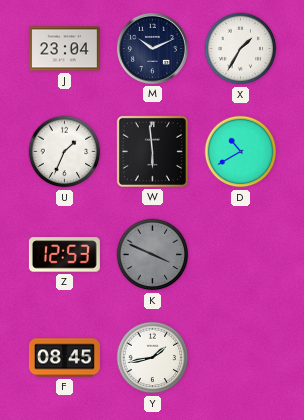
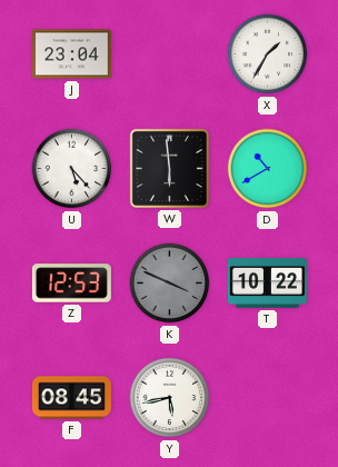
M: 10:11 -> none (152, 48)
U: 1:34 -> 5:23 (72, 169)
T: none -> 10:22 (267, 282)
Y: 1:43 -> 5:43 (170, 398)
